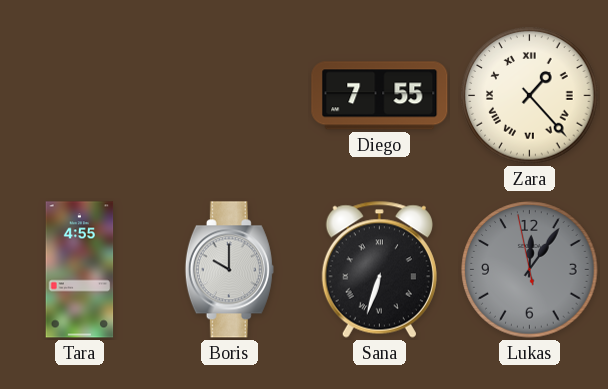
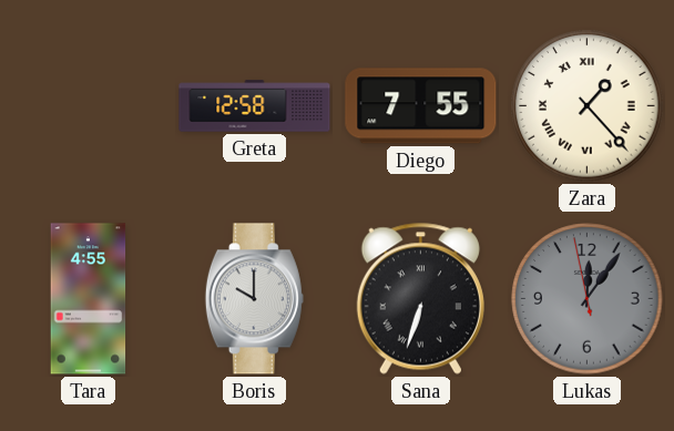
Greta: none -> 12:58 (255, 106)
